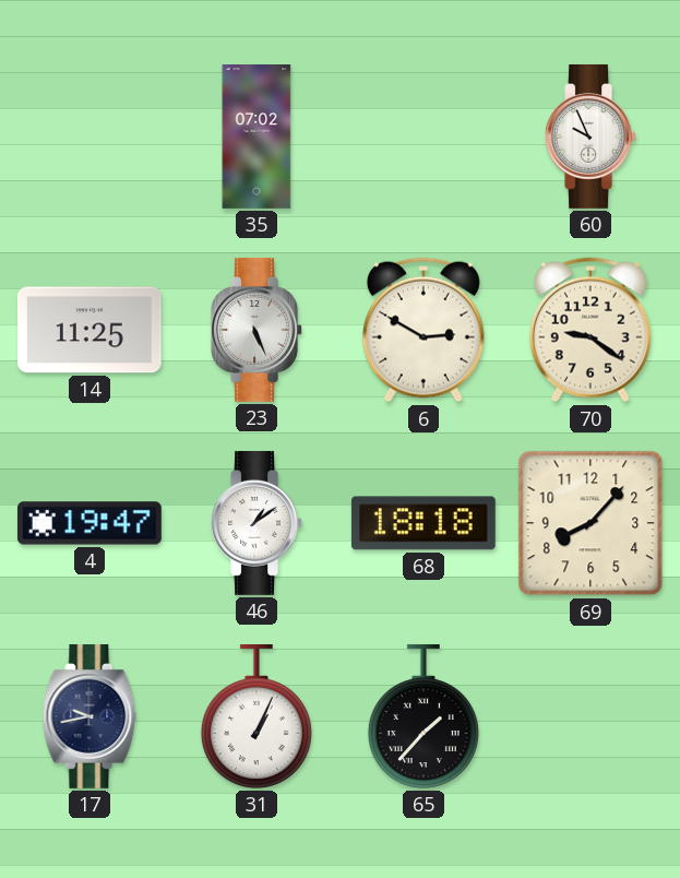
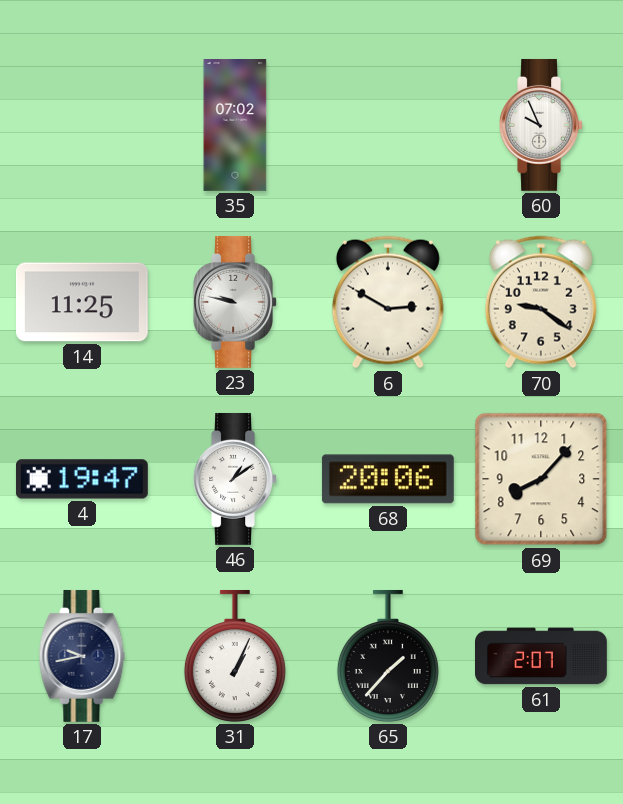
23: 5:26 -> 9:47 (235, 302)
68: 18:18 -> 20:06 (388, 479)
61: none -> 2:07 (542, 656)
